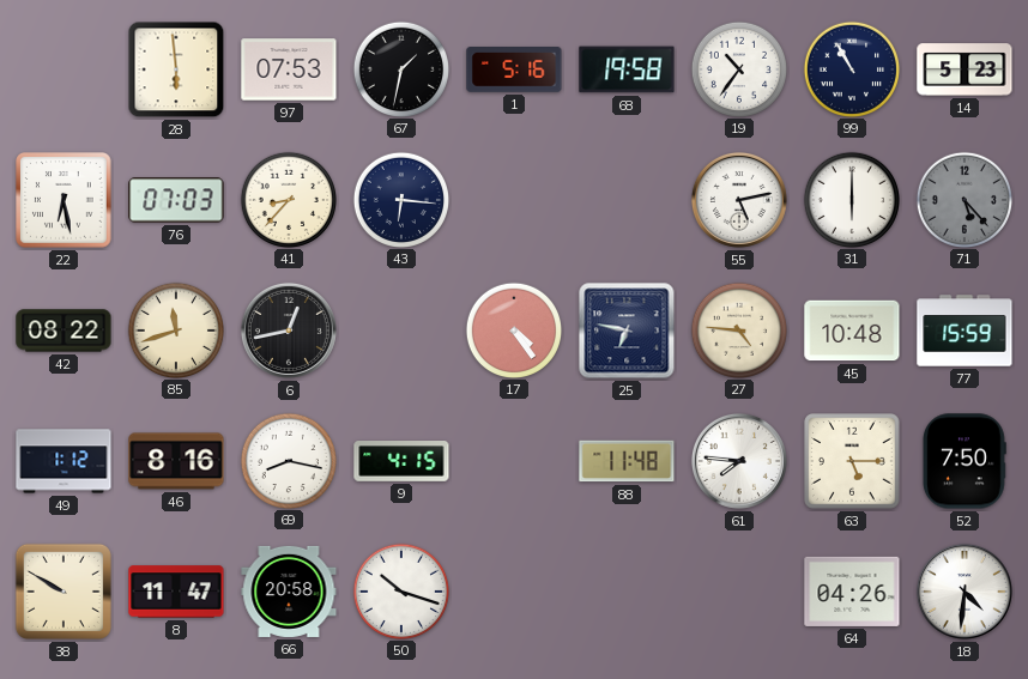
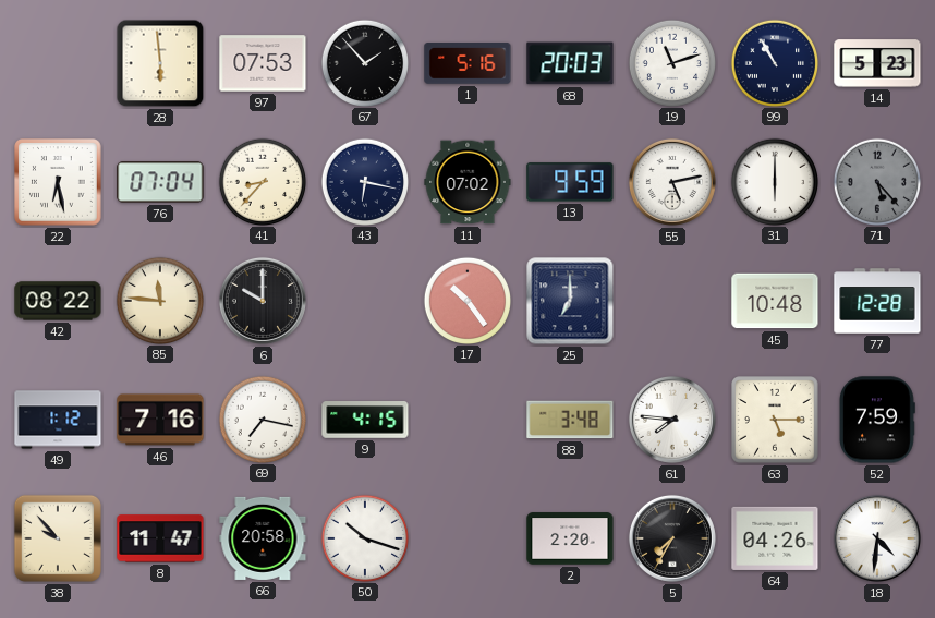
67: 1:32 -> 1:53 (364, 62)
68: 19:58 -> 20:03 (570, 63)
19: 10:36 -> 11:12 (671, 62)
76: 07:03 -> 07:04 (160, 182)
43: 6:16 -> 6:17 (364, 181)
11: none -> 07:02 (467, 182)
13: none -> 9:59 (570, 182)
85: 11:42 -> 11:46 (159, 300)
6: 12:43 -> 10:00 (263, 301)
17: 4:24 -> 10:24 (466, 300)
25: 6:47 -> 7:00 (570, 301)
27: 4:46 -> none (738, 329)
77: 15:59 -> 12:28 (877, 301)
46: 8:16 -> 7:16 (160, 420)
69: 8:17 -> 7:17 (262, 419)
88: 11:48 -> 3:48 (570, 420)
52: 7:50 -> 7:59 (877, 420)
38: 9:50 -> 9:53 (58, 538)
2: none -> 2:20 (570, 538)
5: none -> 7:35 (672, 538)
